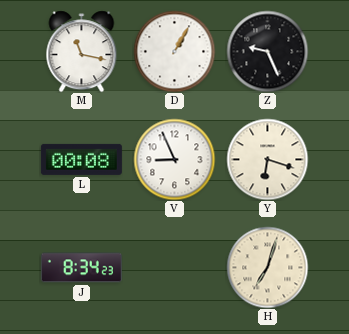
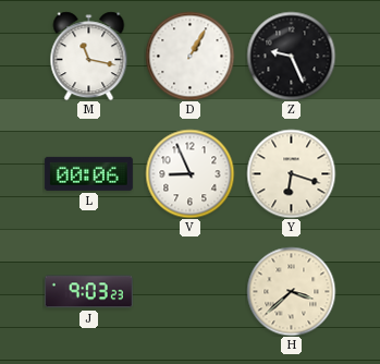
L: 00:08 -> 00:06 (88, 173)
J: 8:34 -> 9:03 (88, 292)
H: 7:03 -> 3:38 (291, 291)
